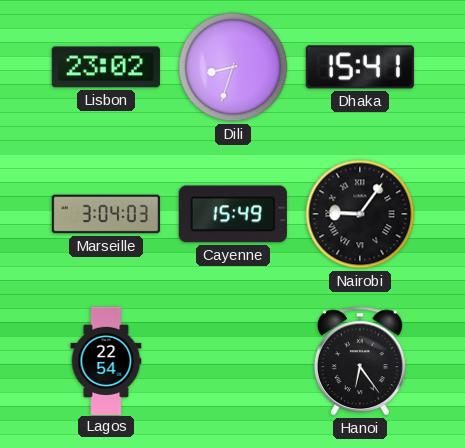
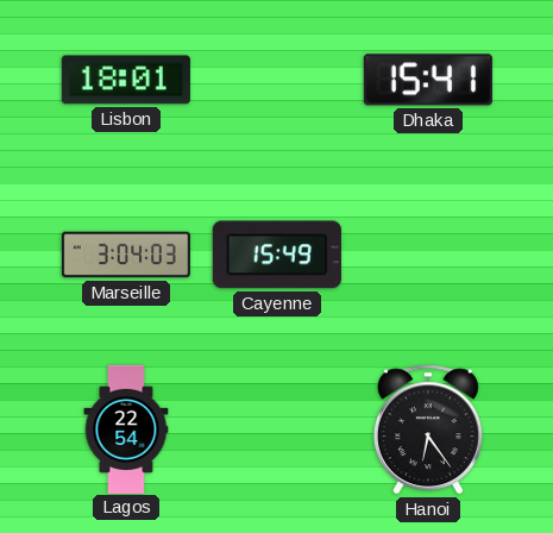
Lisbon: 23:02 -> 18:01 (126, 80)
Dili: 8:33 -> none (233, 67)
Nairobi: 9:06 -> none (360, 214)
